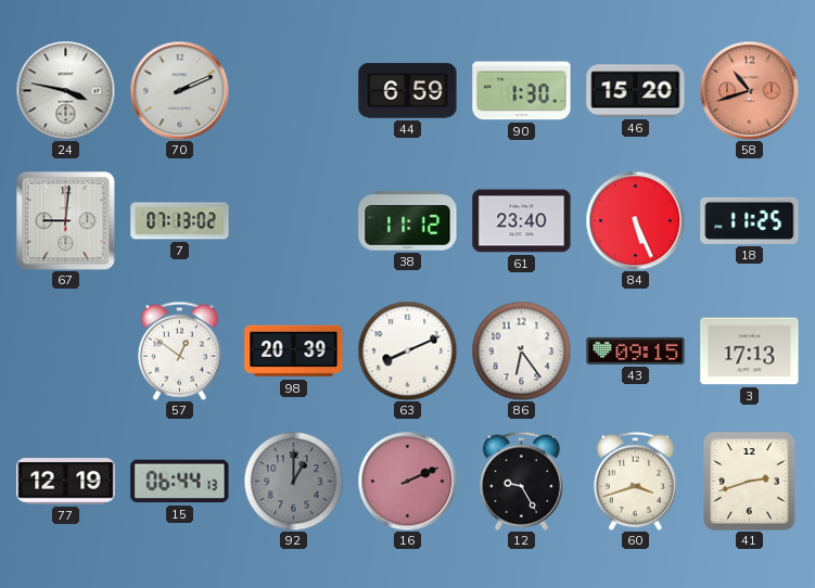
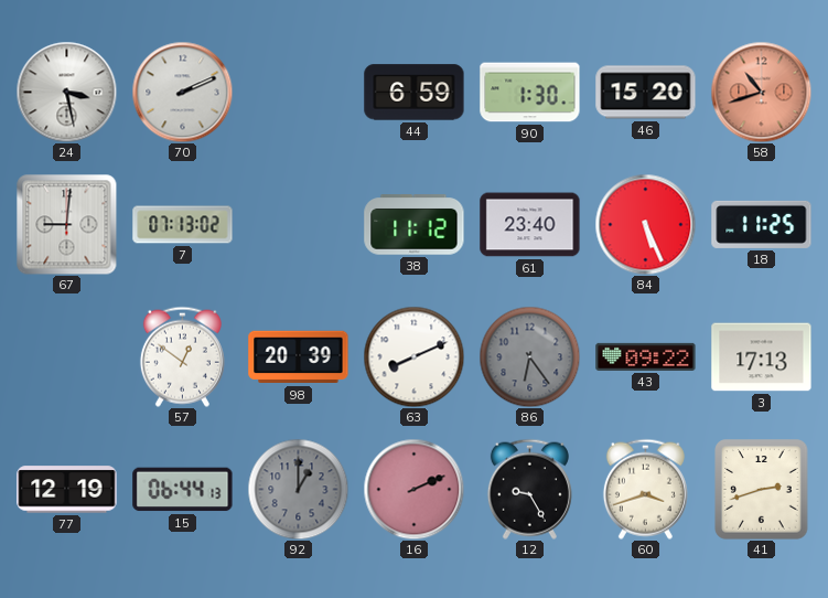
24: 3:47 -> 3:28 (66, 92)
86 dial: white -> grey (529, 356)
43: 09:15 -> 09:22 (646, 356)
